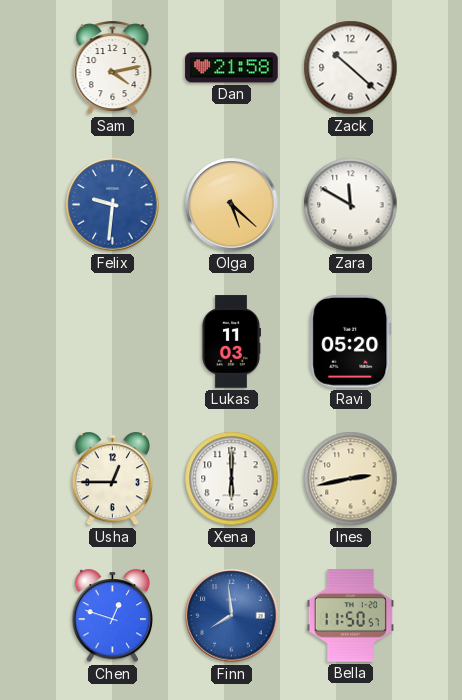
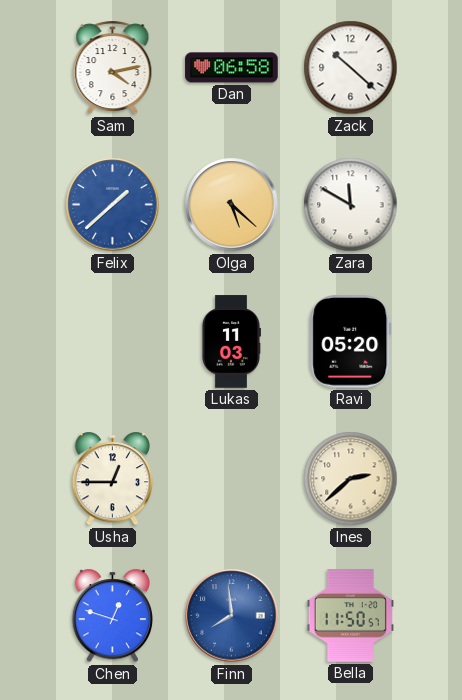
Dan: 21:58 -> 06:58 (232, 68)
Felix: 9:31 -> 1:38 (113, 205)
Xena: 6:00 -> none (232, 479)
Ines: 2:43 -> 2:38 (351, 479)
